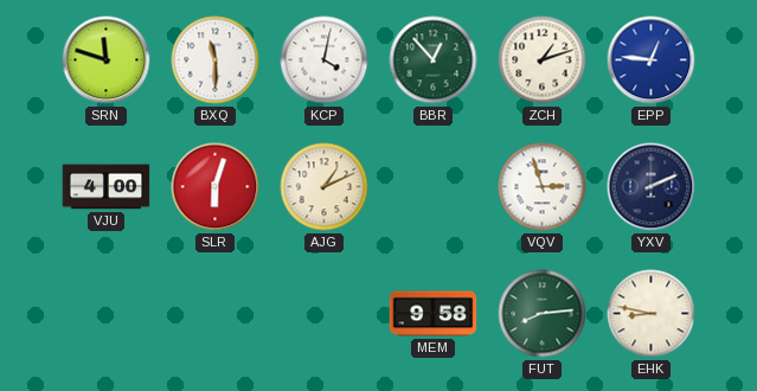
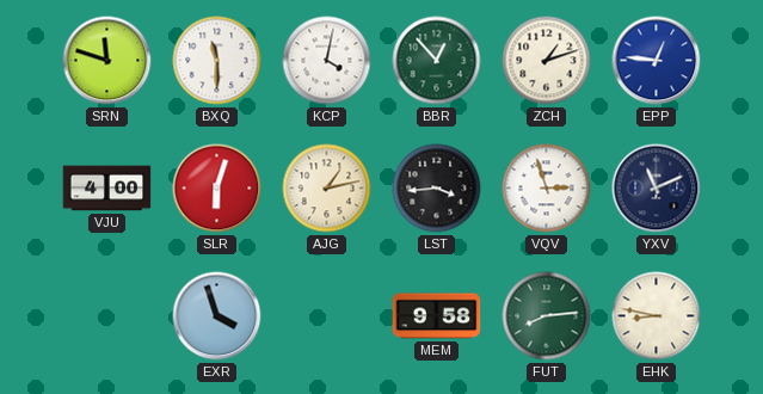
AJG: 1:11 -> 1:13 (327, 189)
LST: none -> 3:44 (437, 189)
YXV: 2:11 -> 11:11 (657, 189)
EXR: none -> 3:57 (217, 316)
